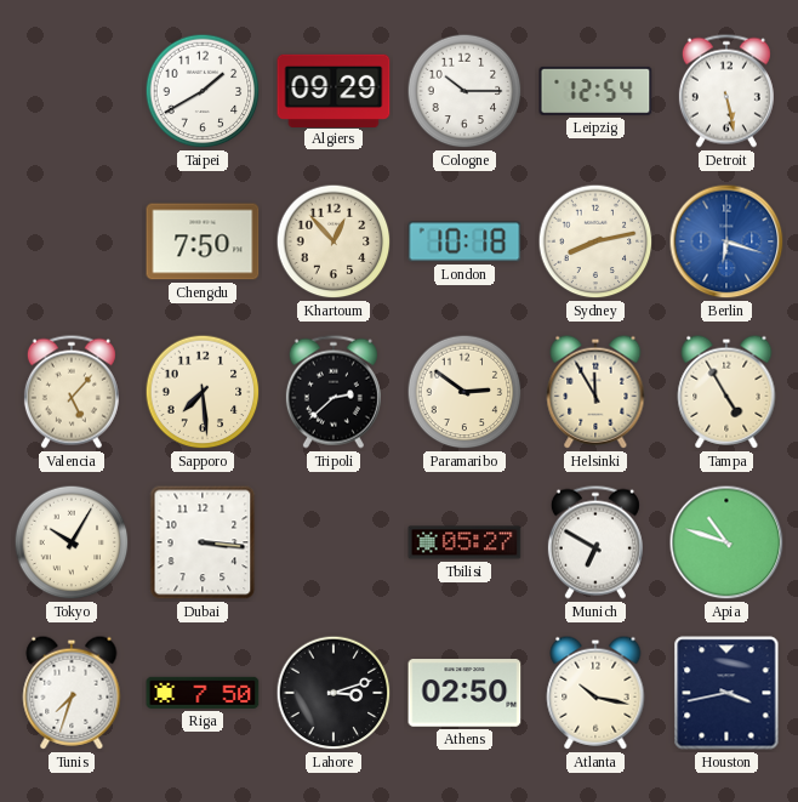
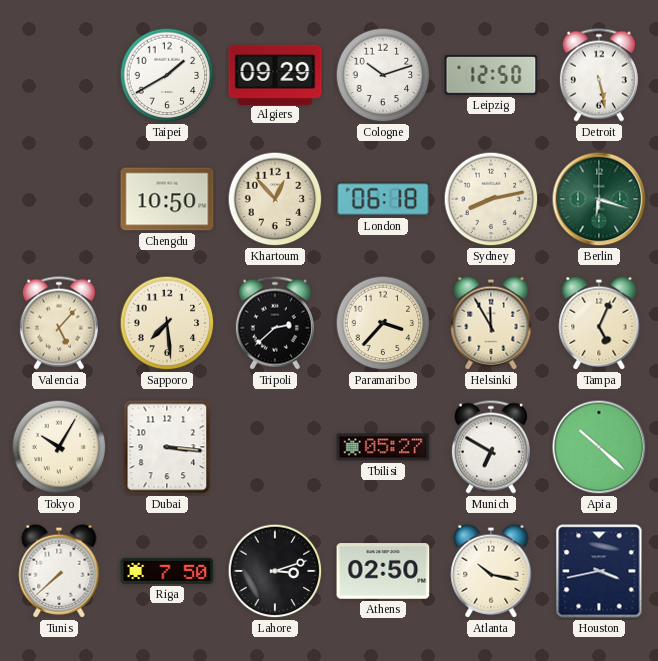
Cologne: 10:15 -> 10:12 (383, 75)
Leipzig: 12:54 -> 12:50 (491, 75)
Chengdu: 7:50 -> 10:50 (167, 199)
London: 10:18 -> 06:18 (383, 199)
Berlin dial: blue -> green (599, 199)
Paramaribo: 2:51 -> 3:37 (383, 323)
Tampa: 4:55 -> 5:04 (599, 323)
Apia: 10:48 -> 10:22 (599, 447)
Tunis: 7:33 -> 7:38 (59, 571)
